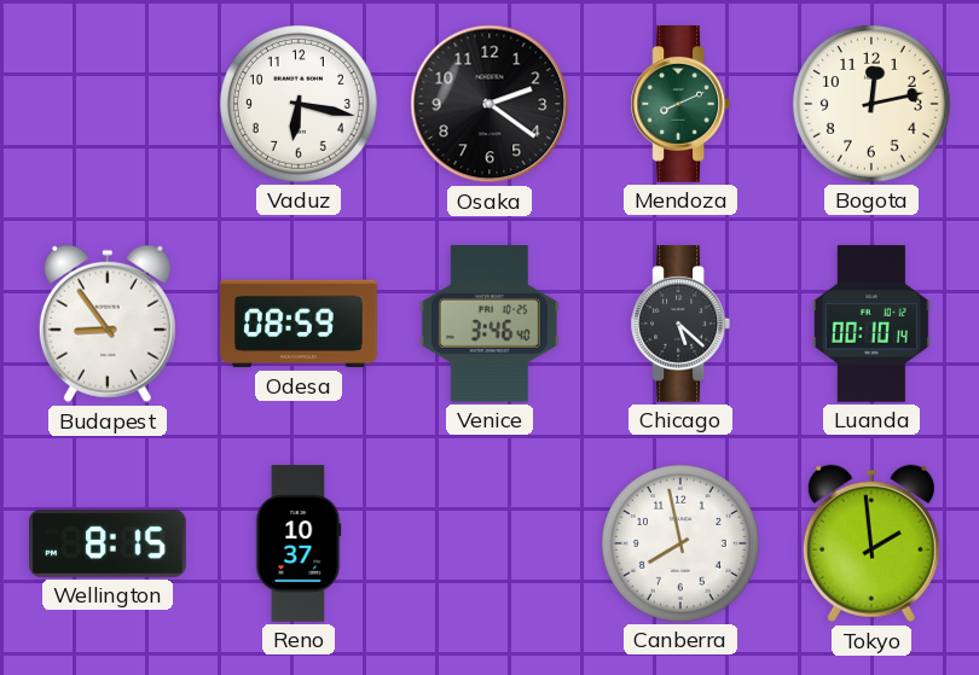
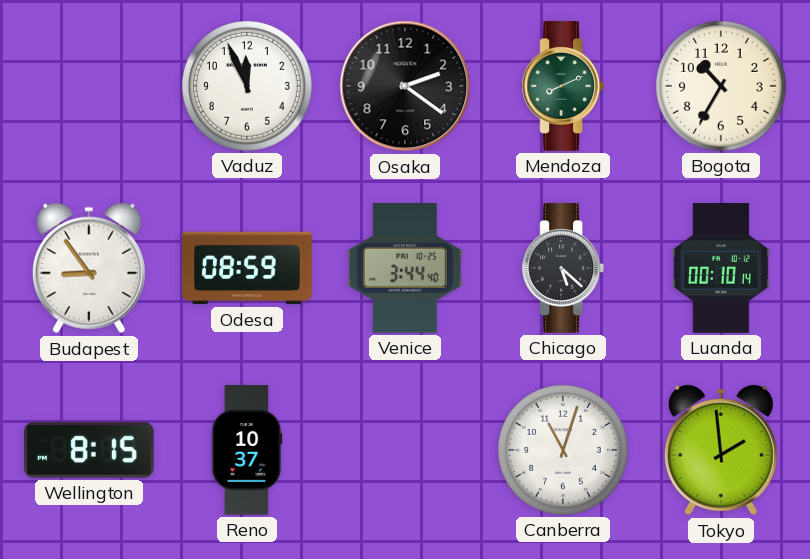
Vaduz: 6:17 -> 11:56 (247, 86)
Bogota: 12:13 -> 10:35 (721, 86)
Venice: 3:46 -> 3:44 (405, 269)
Canberra: 7:58 -> 11:03 (563, 450)
